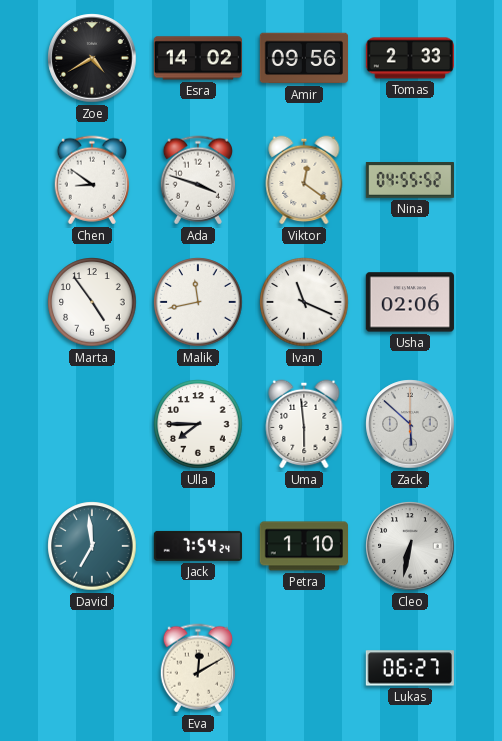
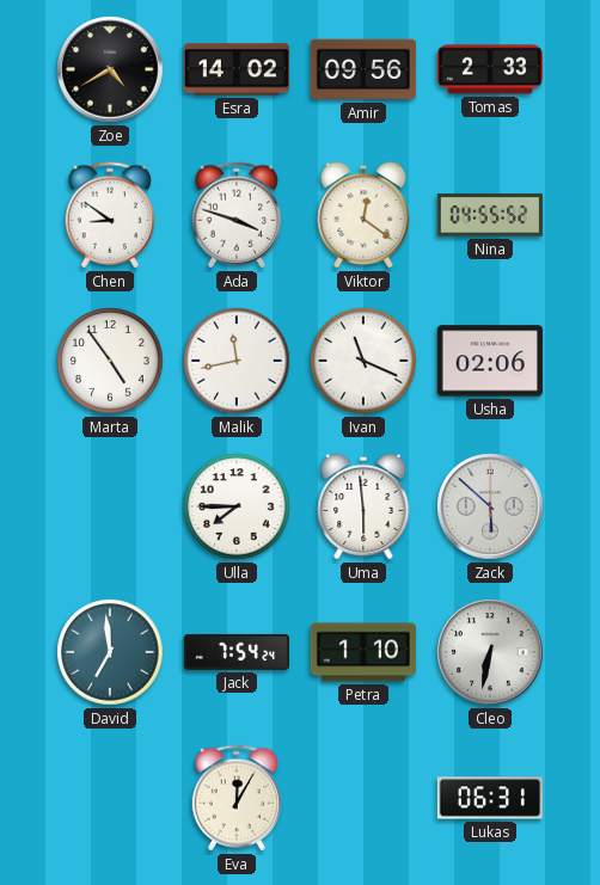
Eva: 12:10 -> 12:05 (235, 798)
Lukas: 06:27 -> 06:31 (490, 798)
